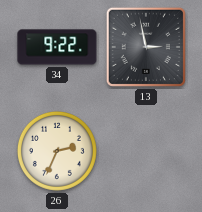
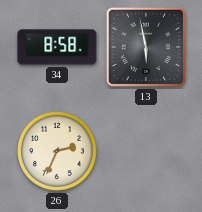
34: 9:22 -> 8:58 (57, 47)
13: 2:58 -> 5:58 (146, 47)
